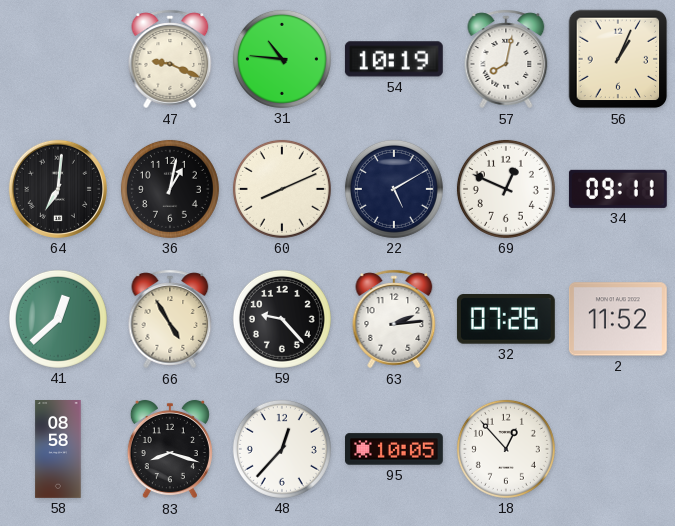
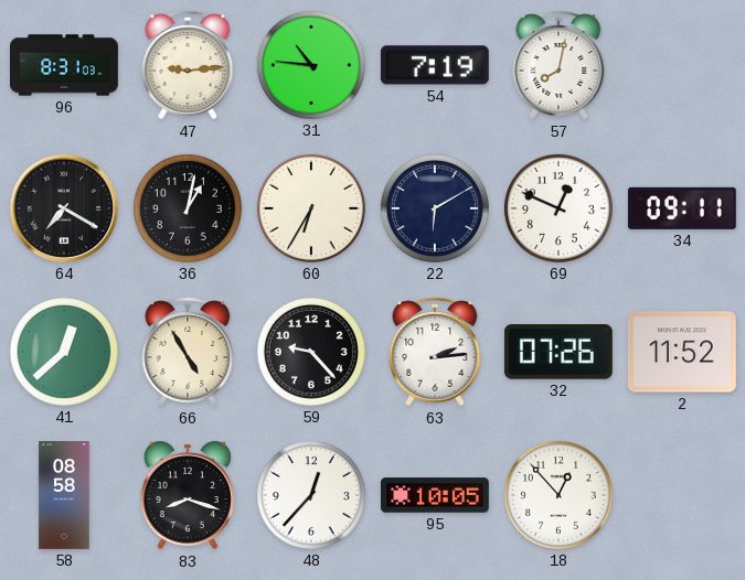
96: none -> 8:31 (65, 65)
47: 9:19 -> 9:14 (188, 65)
54: 10:19 -> 7:19 (435, 65)
56: 1:04 -> none (618, 59)
64: 7:01 -> 7:20 (64, 208)
60: 8:11 -> 6:35 (311, 208)
22: 5:10 -> 6:10 (435, 208)
